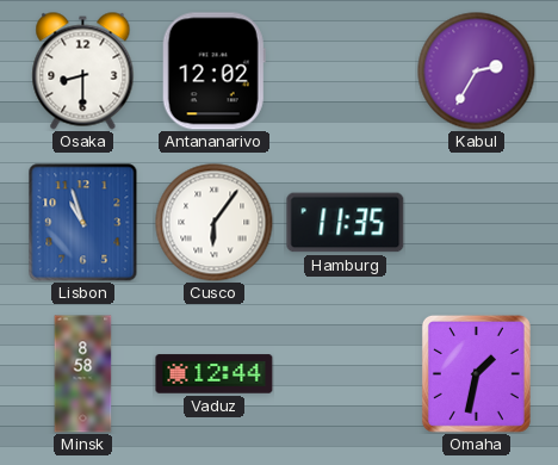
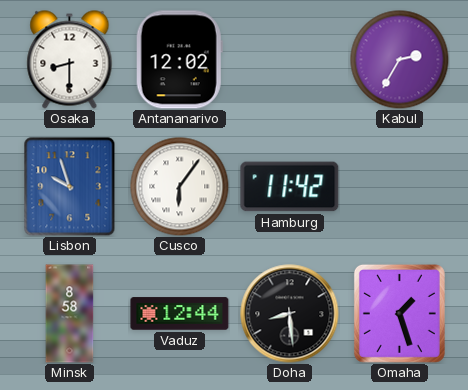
Lisbon: 10:57 -> 9:57 (70, 187)
Hamburg: 11:35 -> 11:42 (290, 187)
Doha: none -> 8:29 (290, 314)
Omaha: 1:32 -> 1:27 (399, 313)
